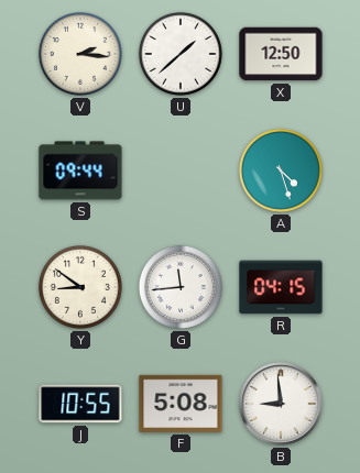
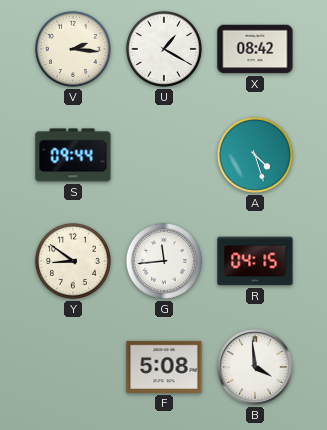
U: 1:38 -> 1:20 (164, 49)
X: 12:50 -> 08:42 (255, 49)
J: 10:55 -> none (80, 404)
B: 8:59 -> 3:59 (255, 367)
